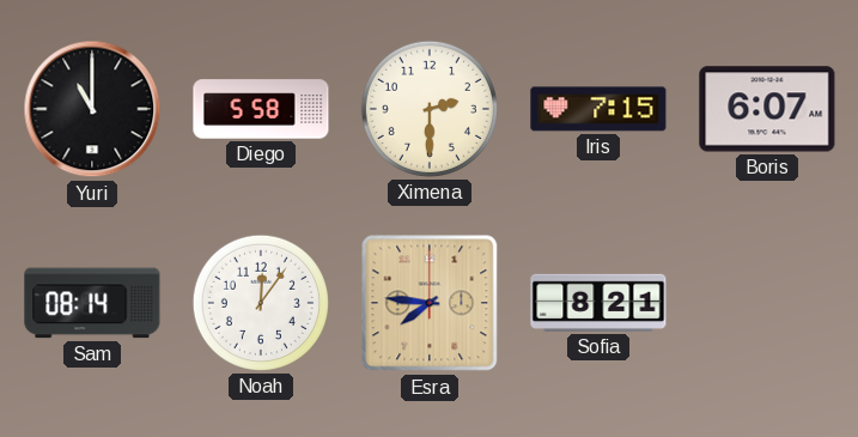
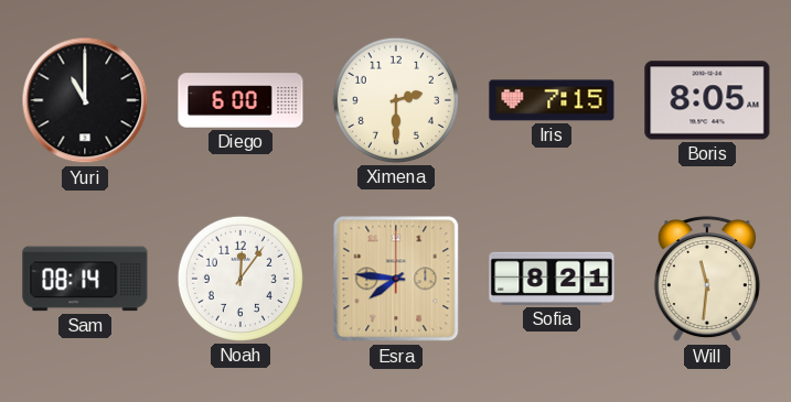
Diego: 5:58 -> 6:00 (240, 100)
Boris: 6:07 -> 8:05 (707, 100)
Will: none -> 11:31 (707, 280)
